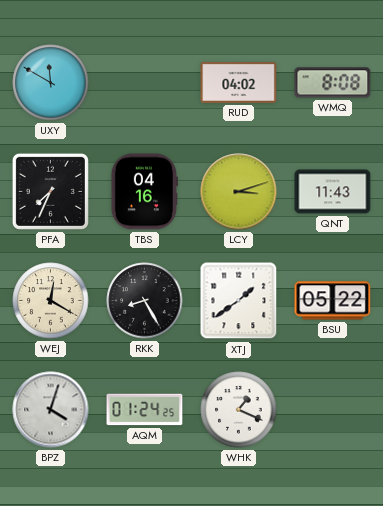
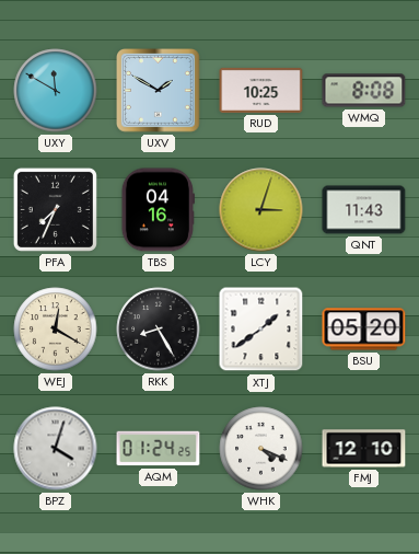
UXV: none -> 1:50 (159, 91)
RUD: 04:02 -> 10:25 (261, 90)
LCY: 3:12 -> 3:03 (261, 210)
BSU: 05:22 -> 05:20 (364, 330)
WHK: 1:19 -> 4:19 (261, 449)
FMJ: none -> 12:10 (364, 449)
